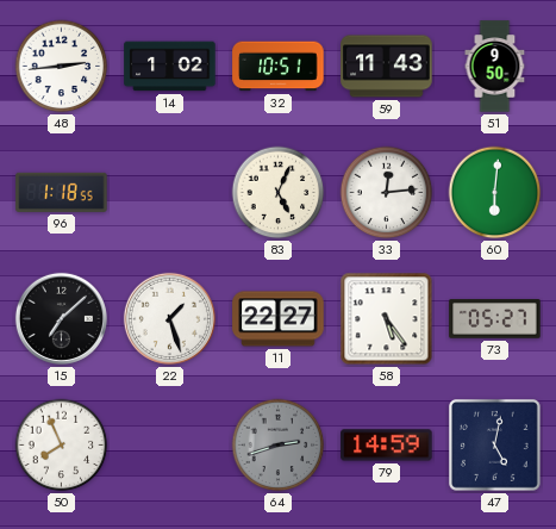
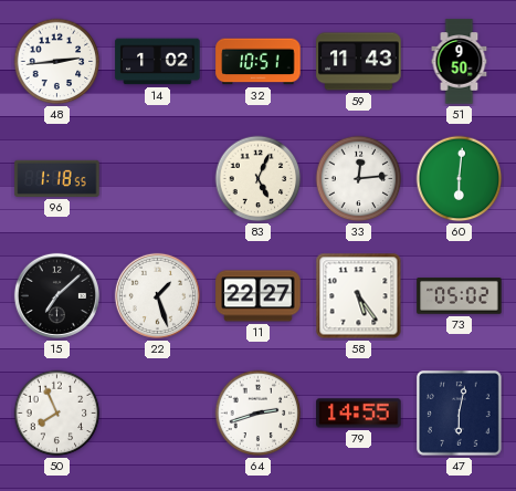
73: 05:27 -> 05:02 (460, 296)
64 dial: grey -> white (259, 414)
79: 14:59 -> 14:55 (359, 414)
47: 5:02 -> 6:02 (460, 414)
